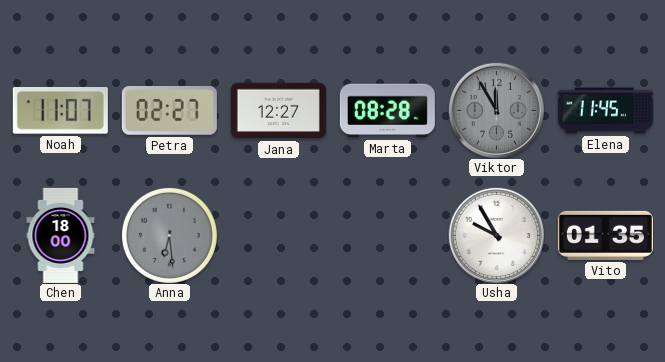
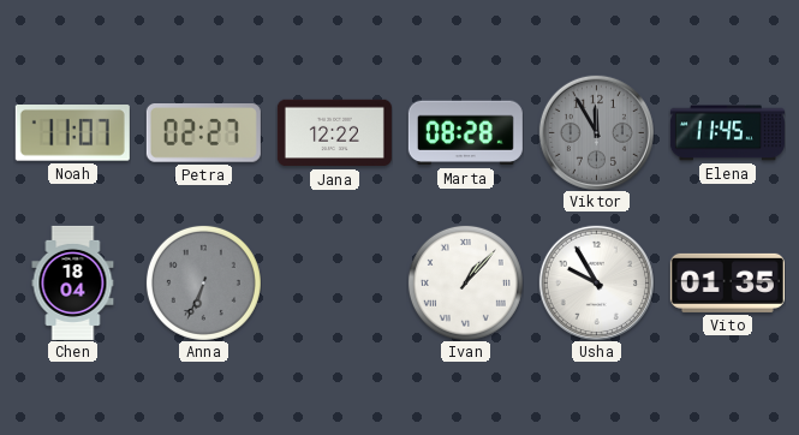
Jana: 12:27 -> 12:22 (334, 133)
Chen: 18:00 -> 18:04 (73, 282)
Anna: 6:29 -> 6:34 (203, 282)
Ivan: none -> 1:07 (465, 282)
